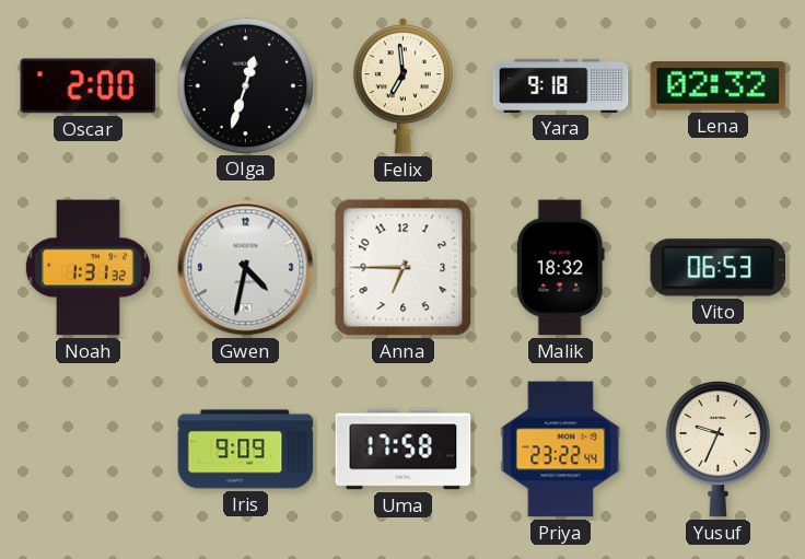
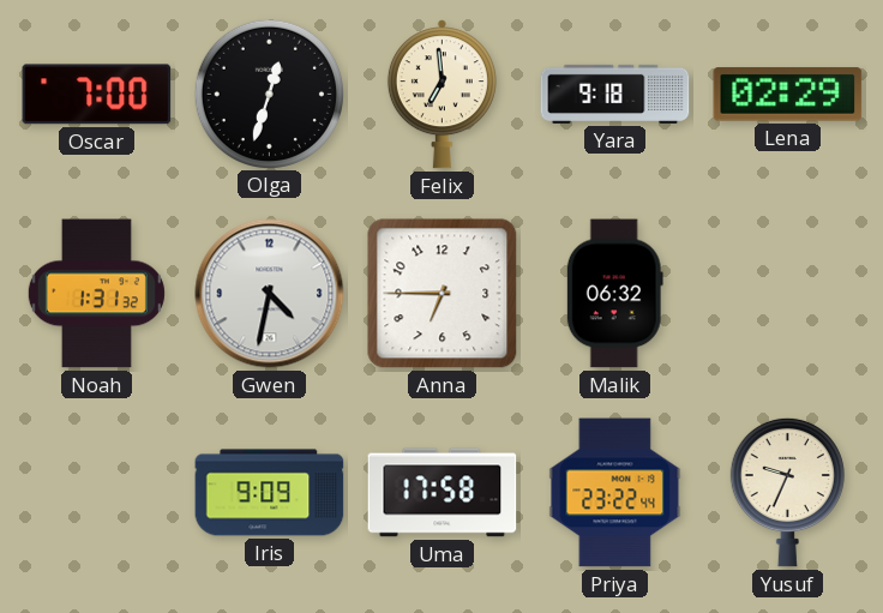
Oscar: 2:00 -> 7:00 (97, 95)
Lena: 02:32 -> 02:29 (788, 95)
Malik: 18:32 -> 06:32 (614, 294)
Vito: 06:53 -> none (719, 268)
